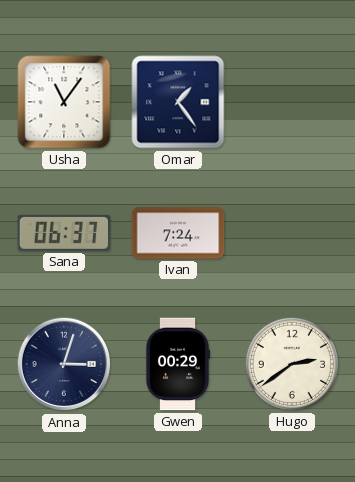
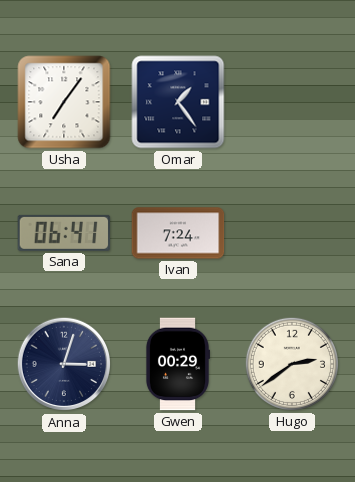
Usha: 11:06 -> 7:06 (64, 102)
Sana: 06:37 -> 06:41 (64, 233)
